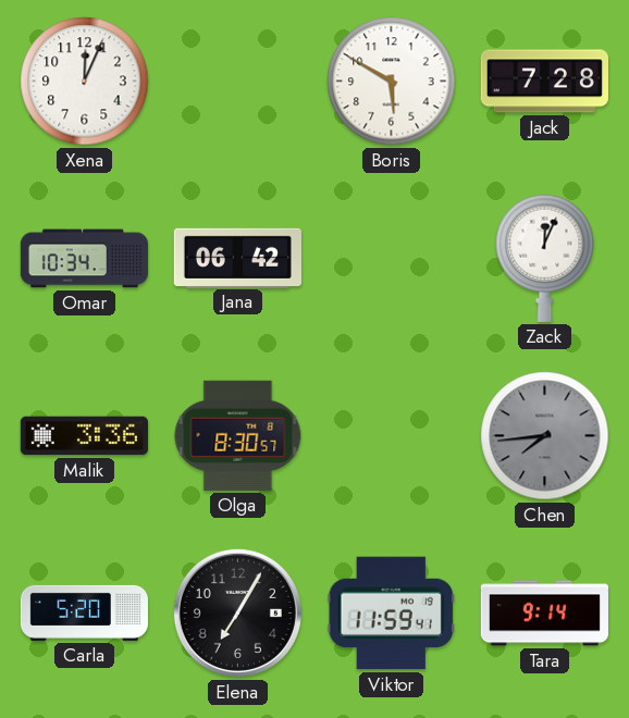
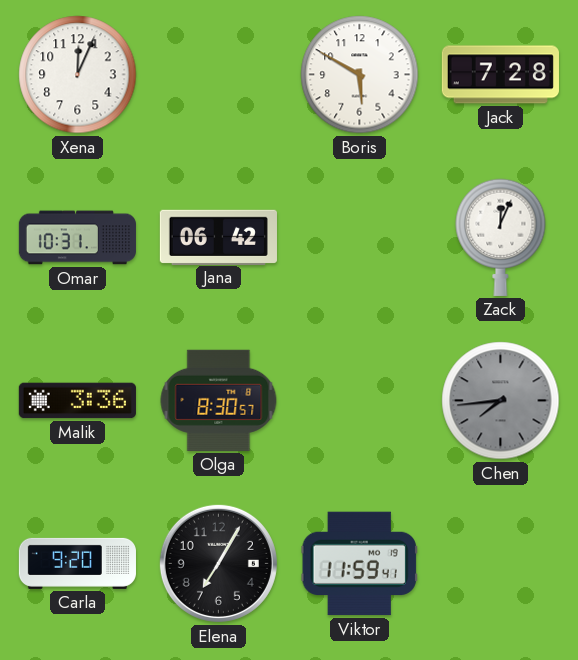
Omar: 10:34 -> 10:31 (77, 238)
Carla: 5:20 -> 9:20 (77, 563)
Tara: 9:14 -> none (544, 614)
